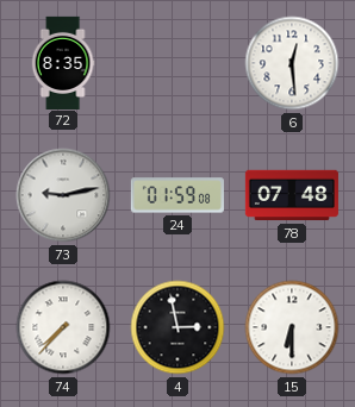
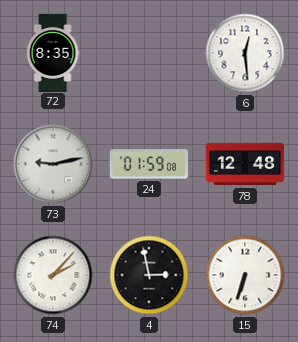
78: 07:48 -> 12:48 (245, 164)
74: 7:37 -> 2:07 (53, 275)
15: 6:30 -> 6:33 (245, 275)
